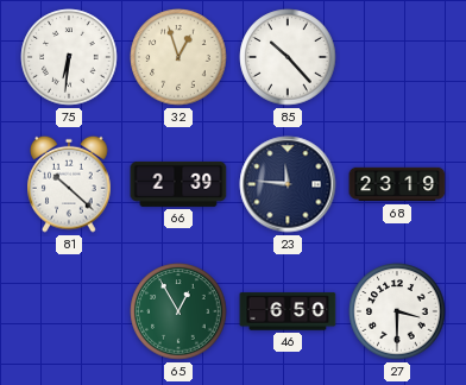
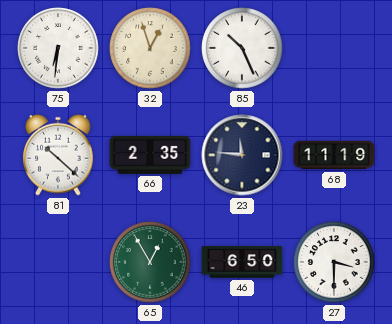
85: 10:23 -> 10:26 (242, 48)
66: 2:39 -> 2:35 (150, 155)
68: 23:19 -> 11:19 (334, 155)
